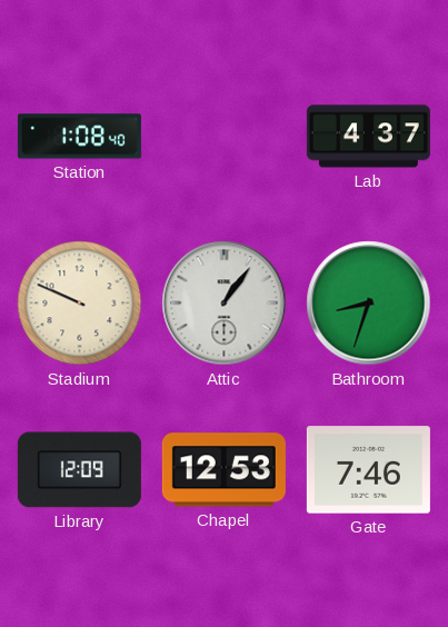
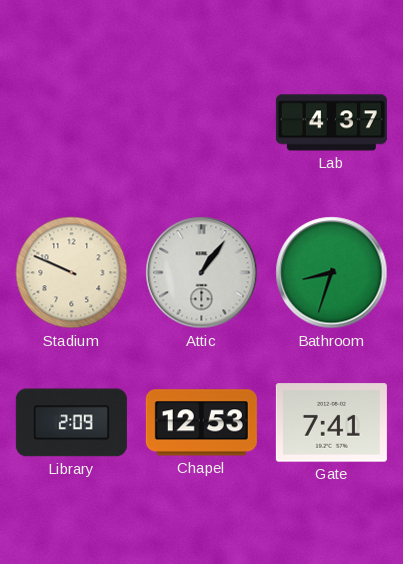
Station: 1:08 -> none (79, 137)
Library: 12:09 -> 2:09 (71, 423)
Gate: 7:46 -> 7:41 (331, 423)
